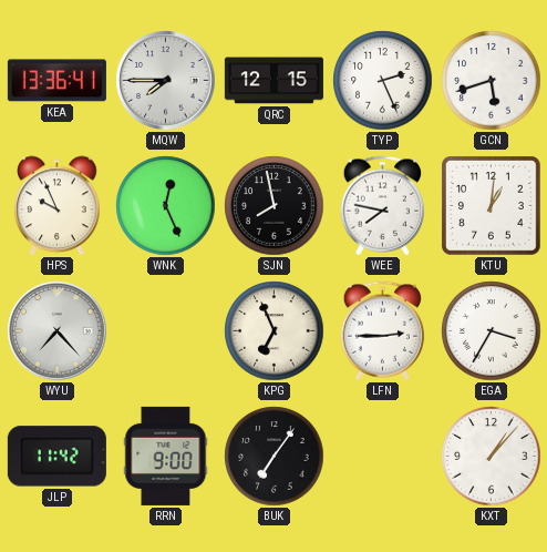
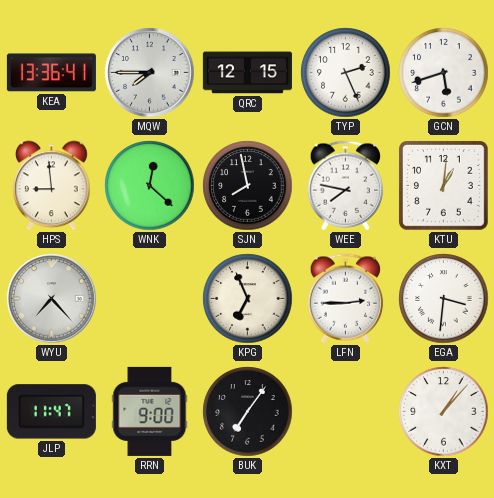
HPS: 9:56 -> 8:59 (52, 186)
WNK: 12:26 -> 12:22 (150, 186)
EGA: 3:35 -> 3:31 (444, 299)
JLP: 11:42 -> 11:47 (51, 412)
